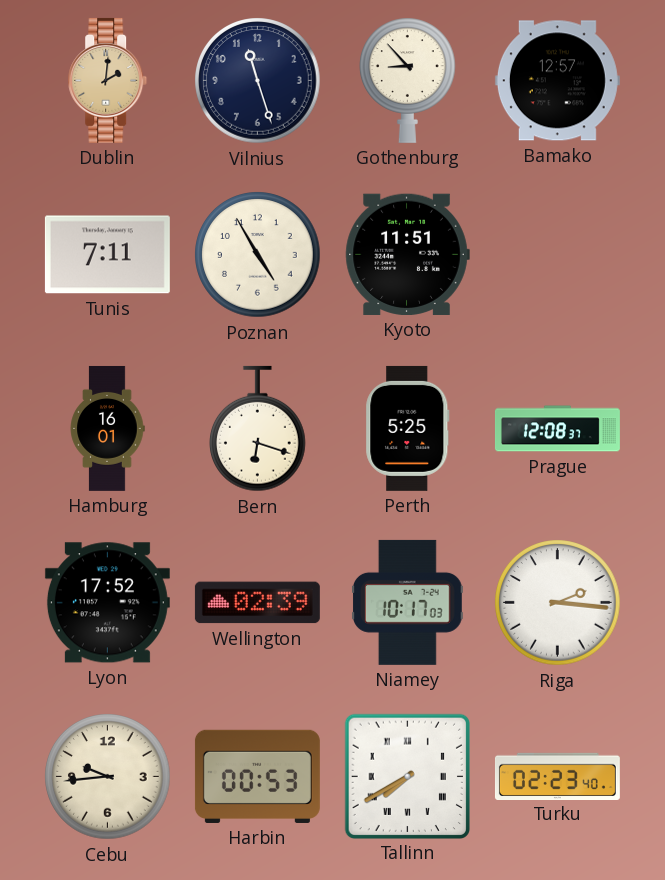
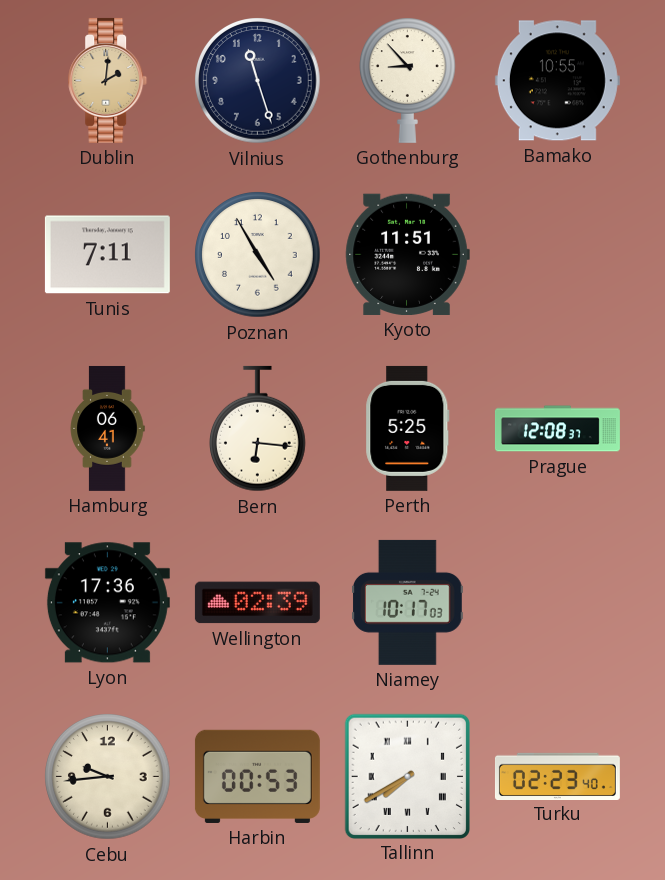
Bamako: 12:57 -> 10:55 (557, 81)
Hamburg: 16:01 -> 06:41 (107, 428)
Bern: 6:18 -> 6:16 (258, 429)
Lyon: 17:52 -> 17:36 (107, 603)
Riga: 2:16 -> none (558, 603)
